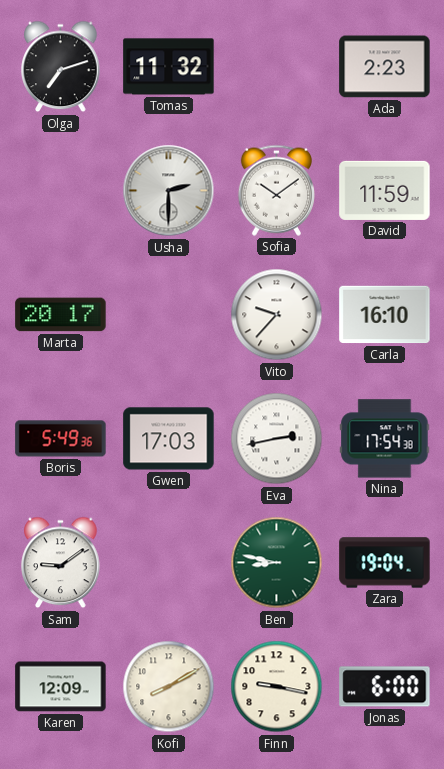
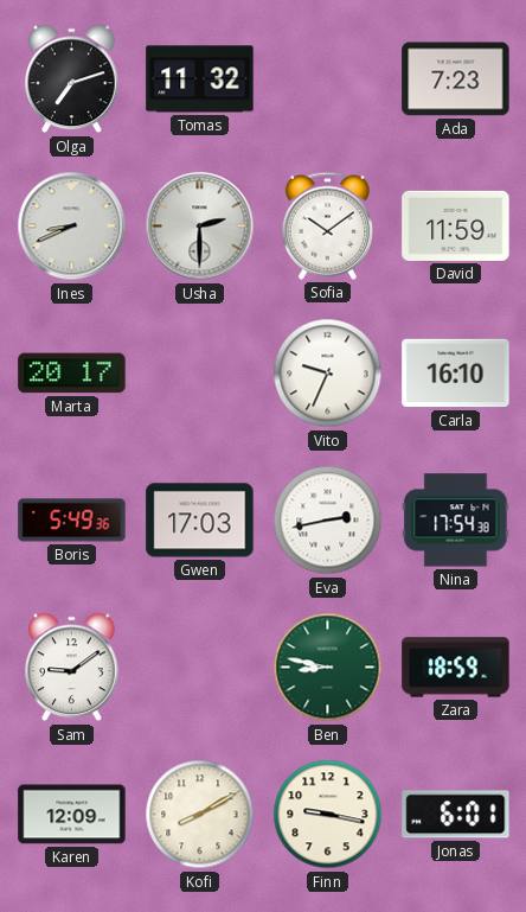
Ada: 2:23 -> 7:23 (456, 79)
Ines: none -> 8:41 (72, 227)
Vito: 9:37 -> 9:34 (328, 374)
Zara: 19:04 -> 18:59 (456, 668)
Jonas: 6:00 -> 6:01 (456, 815)
